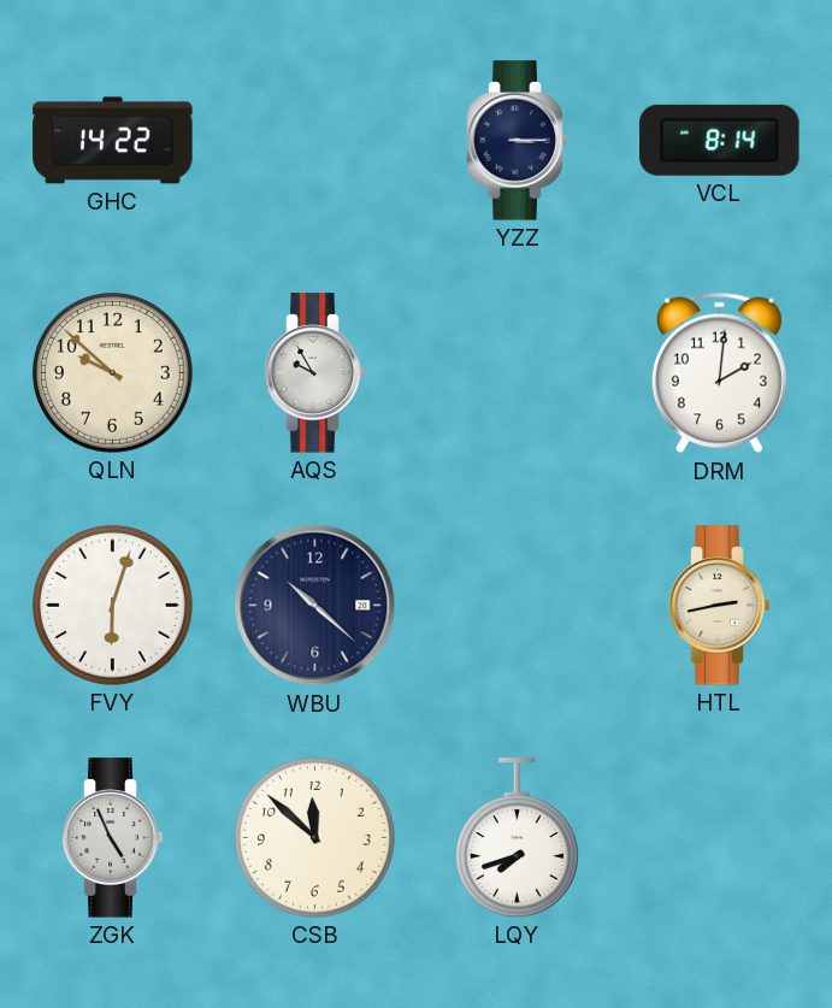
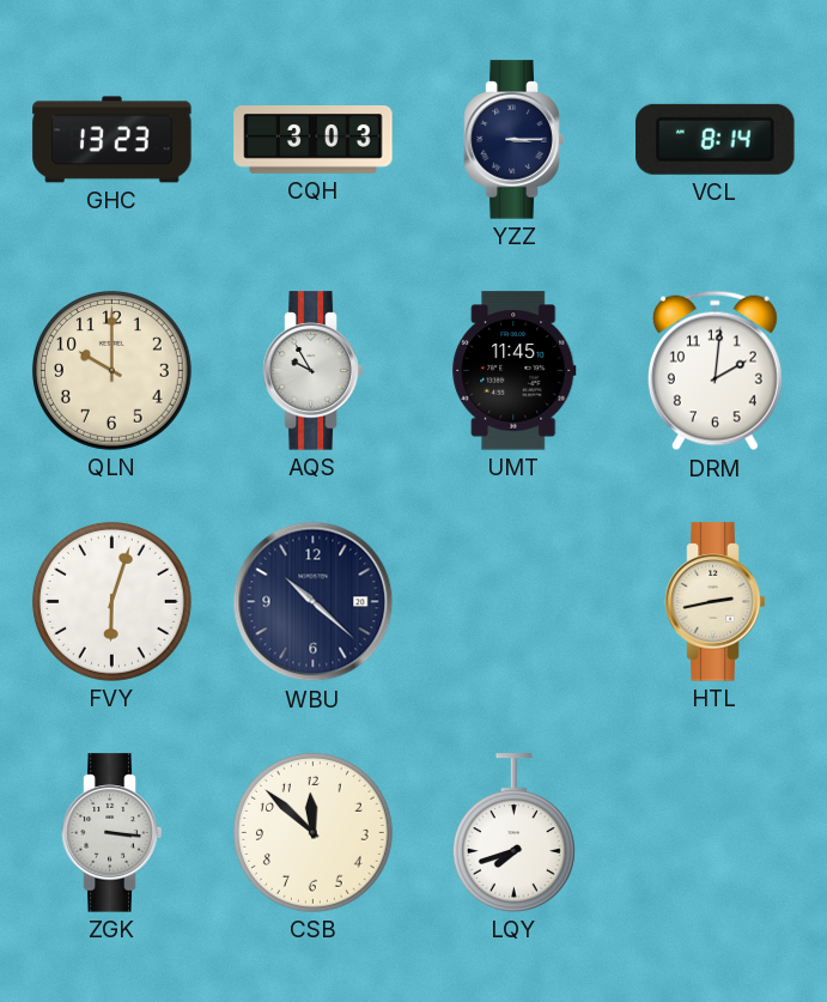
GHC: 14:22 -> 13:23 (113, 140)
CQH: none -> 3:03 (314, 140)
QLN: 9:52 -> 10:00 (111, 370)
UMT: none -> 11:45 (515, 371)
ZGK: 4:56 -> 3:16 (113, 833)
